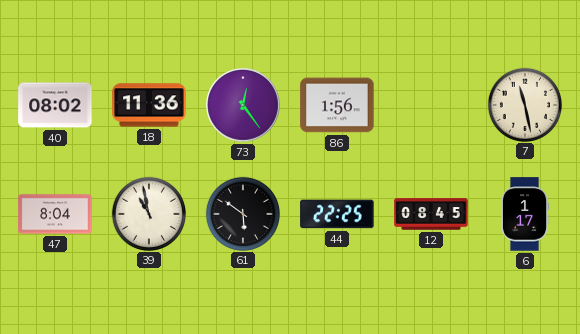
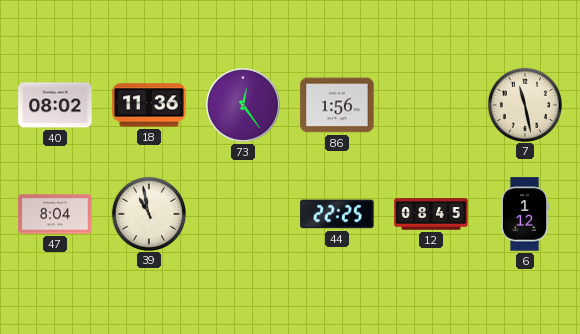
61: 5:51 -> none (242, 213)
6: 1:17 -> 1:12 (525, 214)
